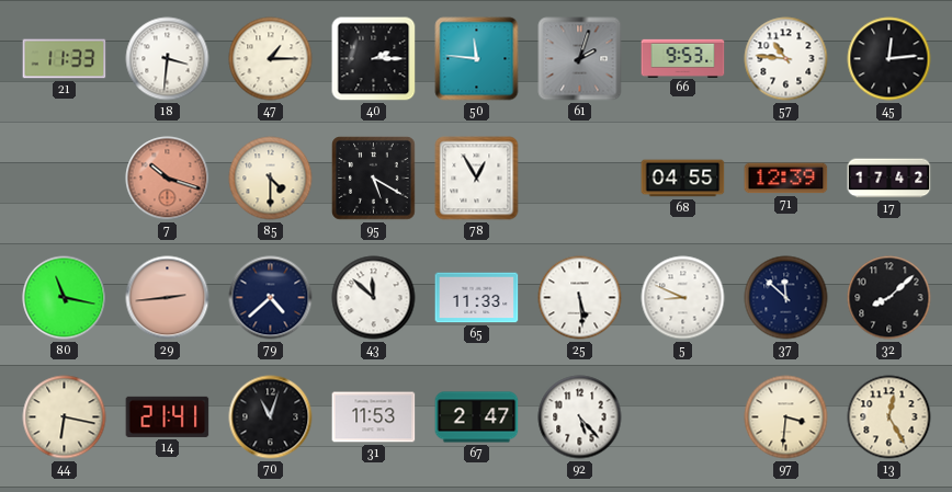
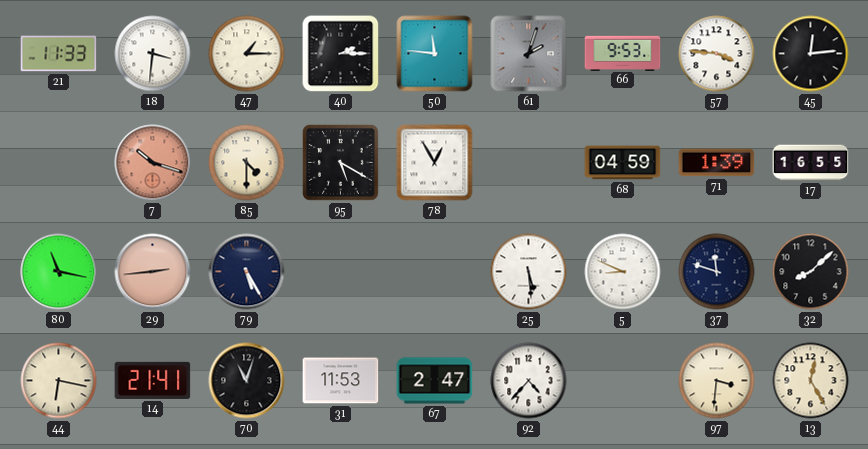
57: 10:46 -> 3:46 (717, 54)
68: 04:55 -> 04:59 (623, 163)
71: 12:39 -> 1:39 (717, 163)
17: 17:42 -> 16:55 (811, 163)
79: 4:38 -> 5:25 (247, 272)
43: 11:52 -> none (374, 298)
65: 11:33 -> none (477, 298)
37: 11:52 -> 11:48 (717, 272)
92: 5:23 -> 4:37 (529, 381)
